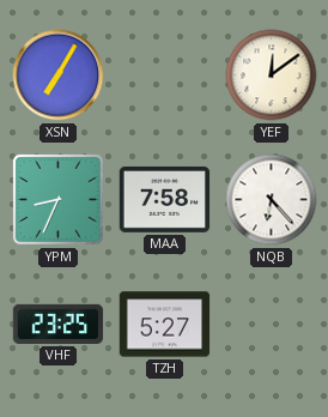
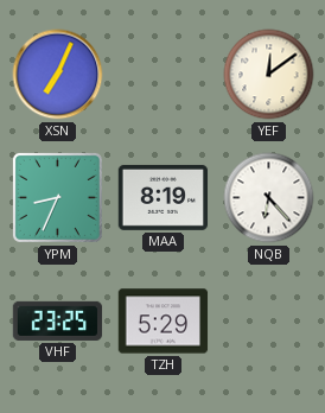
XSN: 7:05 -> 7:04 (58, 75)
MAA: 7:58 -> 8:19 (164, 197)
TZH: 5:27 -> 5:29 (164, 322)
